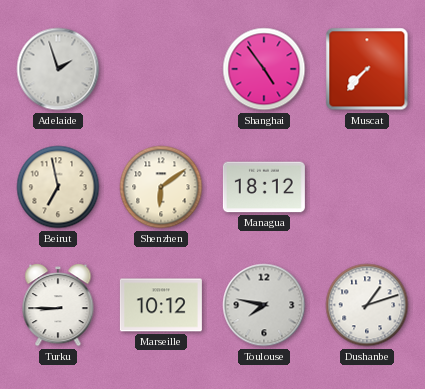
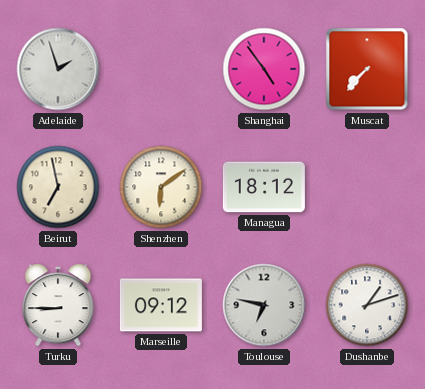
Marseille: 10:12 -> 09:12 (161, 305)
Toulouse: 7:47 -> 6:47 (264, 305)
